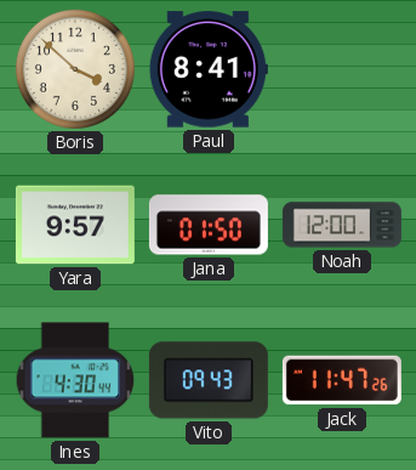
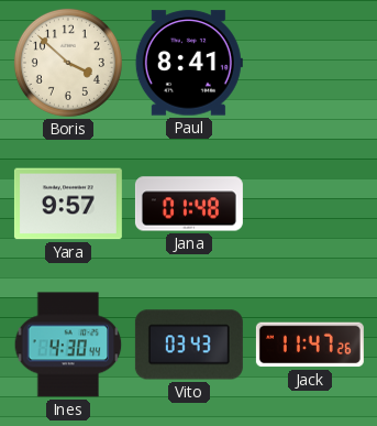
Jana: 01:50 -> 01:48 (189, 204)
Noah: 12:00 -> none (342, 225)
Vito: 09:43 -> 03:43 (189, 345)
